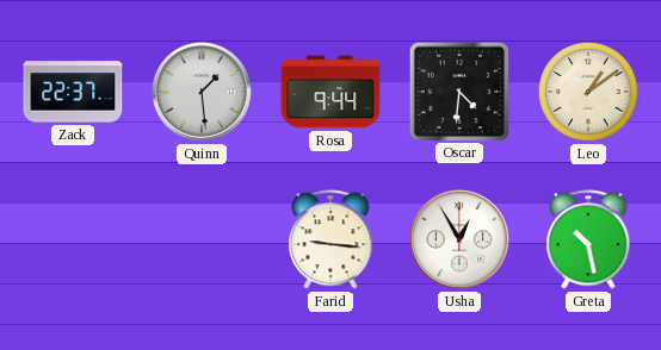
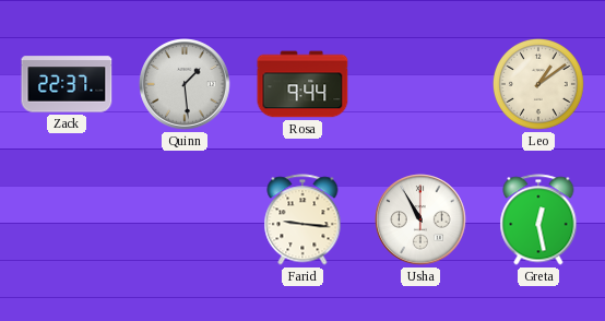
Oscar: 4:31 -> none (458, 90)
Usha: 12:55 -> 10:55 (420, 219)
Greta: 10:28 -> 12:28 (538, 219)
